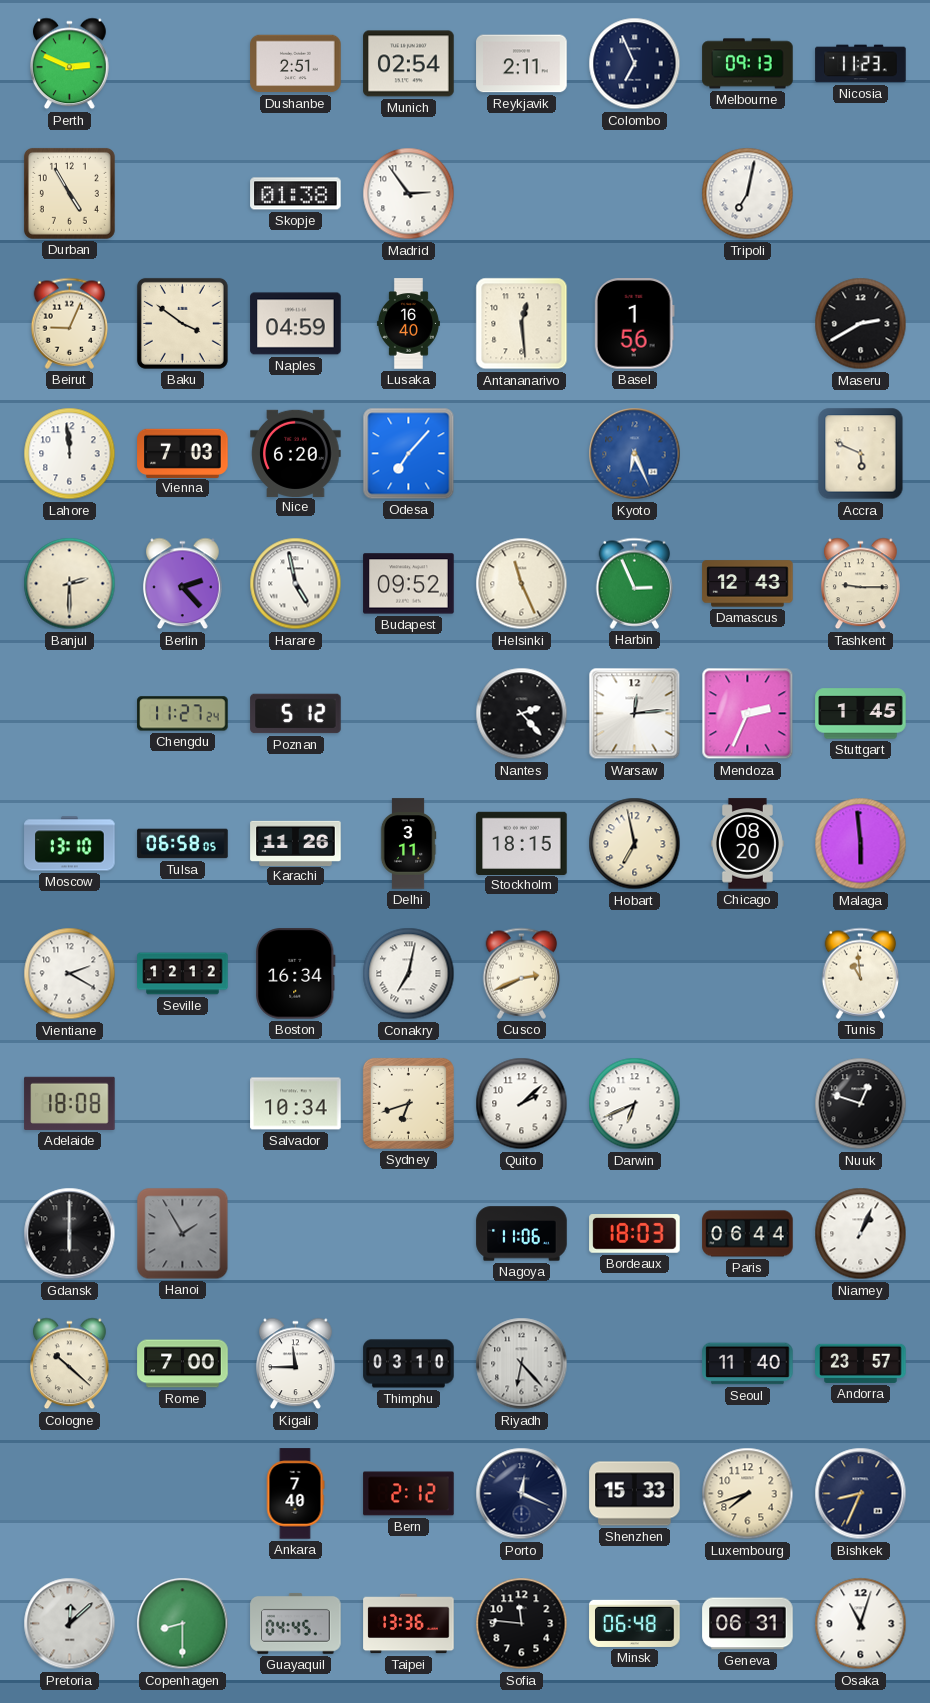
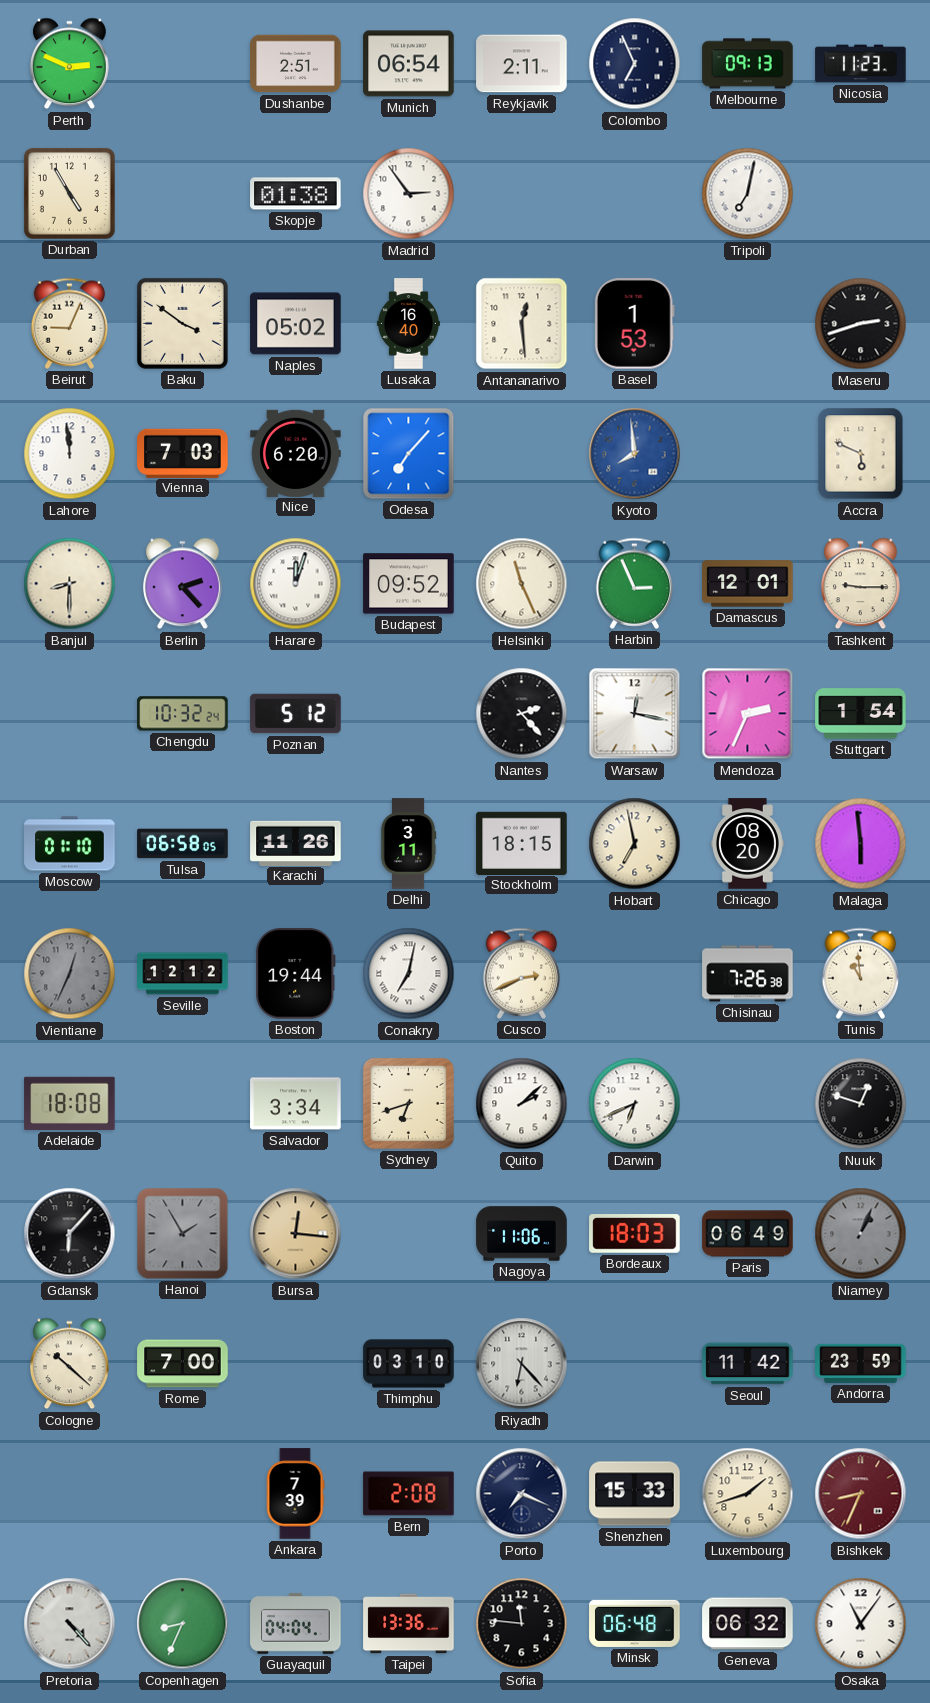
Munich: 02:54 -> 06:54 (409, 64)
Naples: 04:59 -> 05:02 (296, 324)
Basel: 1:56 -> 1:53 (634, 324)
Maseru: 2:40 -> 2:42 (861, 324)
Kyoto: 6:26 -> 7:59 (635, 454)
Banjul: 2:30 -> 8:30 (70, 584)
Harare: 4:58 -> 12:03 (296, 584)
Damascus: 12:43 -> 12:01 (748, 584)
Chengdu: 11:27 -> 10:32 (183, 714)
Warsaw: 12:14 -> 12:17 (635, 714)
Stuttgart: 1:45 -> 1:54 (861, 714)
Moscow: 13:10 -> 01:10 (70, 844)
Vientiane: 2:20 -> 12:34 (70, 974)
Vientiane dial: white -> grey (70, 974)
Boston: 16:34 -> 19:44 (296, 974)
Chisinau: none -> 7:26 (748, 974)
Salvador: 10:34 -> 3:34 (296, 1104)
Gdansk: 6:00 -> 6:07 (70, 1234)
Bursa: none -> 12:16 (296, 1234)
Paris: 06:44 -> 06:49 (748, 1234)
Niamey dial: white -> grey (861, 1234)
Kigali: 11:45 -> none (296, 1364)
Seoul: 11:40 -> 11:42 (748, 1364)
Andorra: 23:57 -> 23:59 (861, 1363)
Ankara: 7:40 -> 7:39 (295, 1494)
Bern: 2:12 -> 2:08 (409, 1494)
Porto: 12:19 -> 7:19 (522, 1494)
Luxembourg: 7:42 -> 1:42 (748, 1494)
Bishkek dial: navy -> burgundy (861, 1494)
Pretoria: 12:08 -> 4:23 (70, 1624)
Copenhagen: 8:30 -> 8:34 (183, 1624)
Guayaquil: 04:45 -> 04:04 (296, 1623)
Geneva: 06:31 -> 06:32 (748, 1624)
Osaka: 11:03 -> 11:06 (861, 1624)
